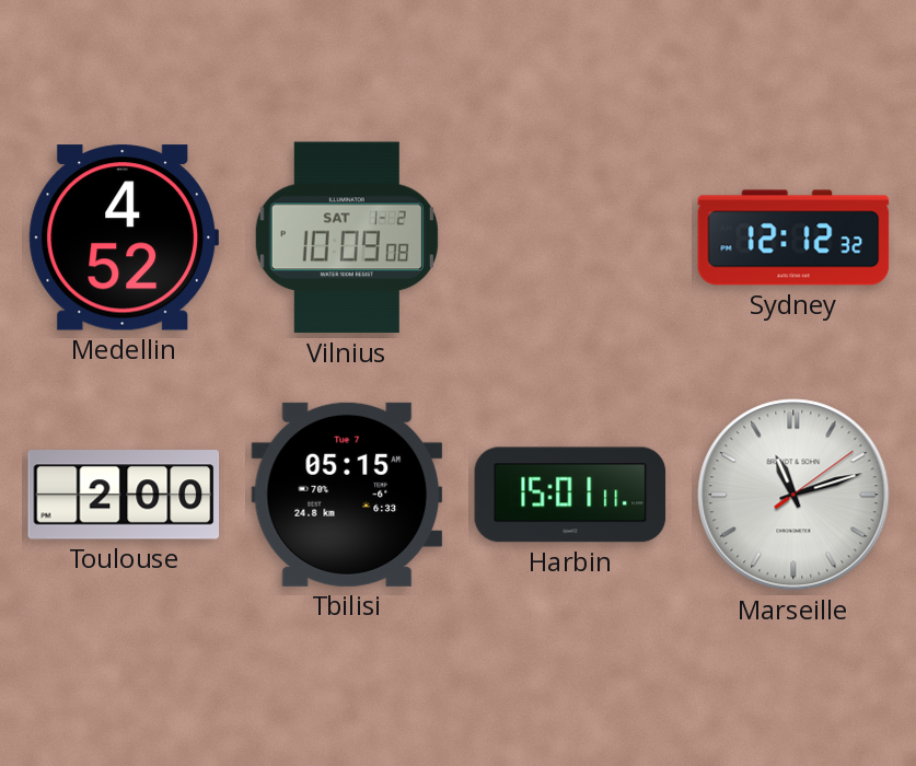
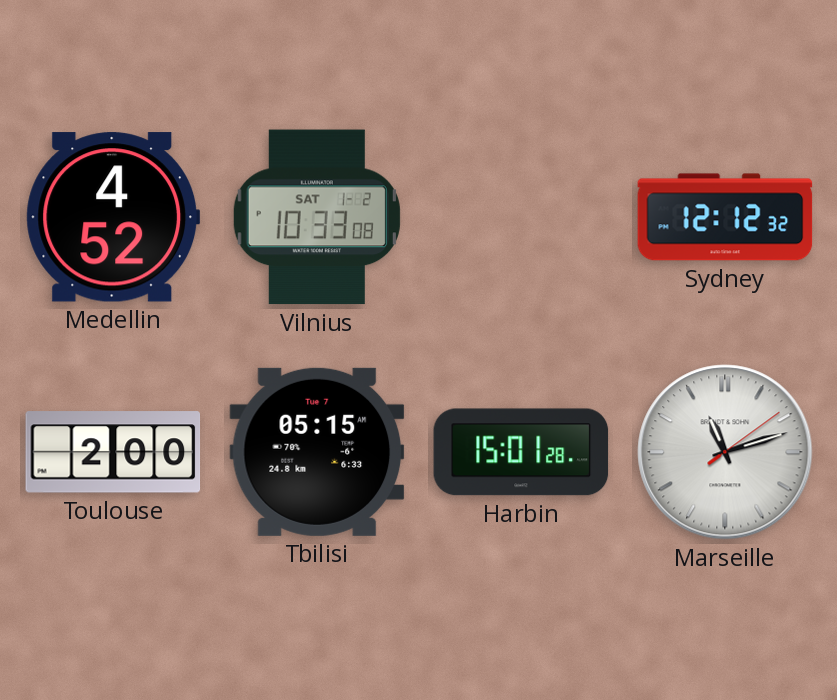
Vilnius: 10:09 -> 10:33 (317, 217)
Harbin: 15:01:11 -> 15:01:28 (521, 452)
